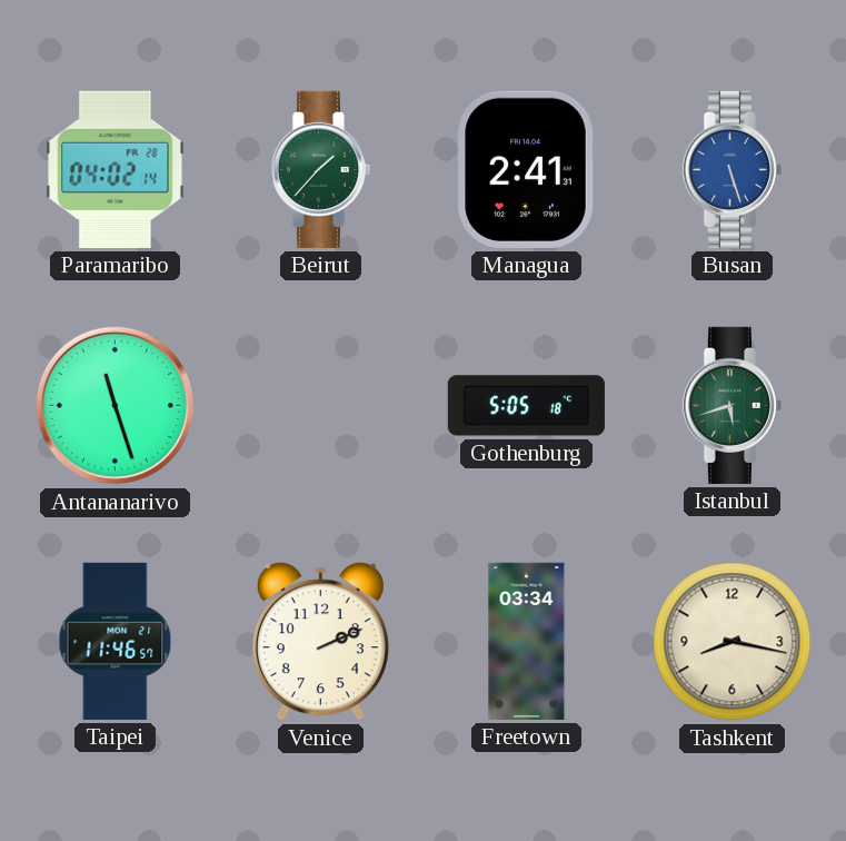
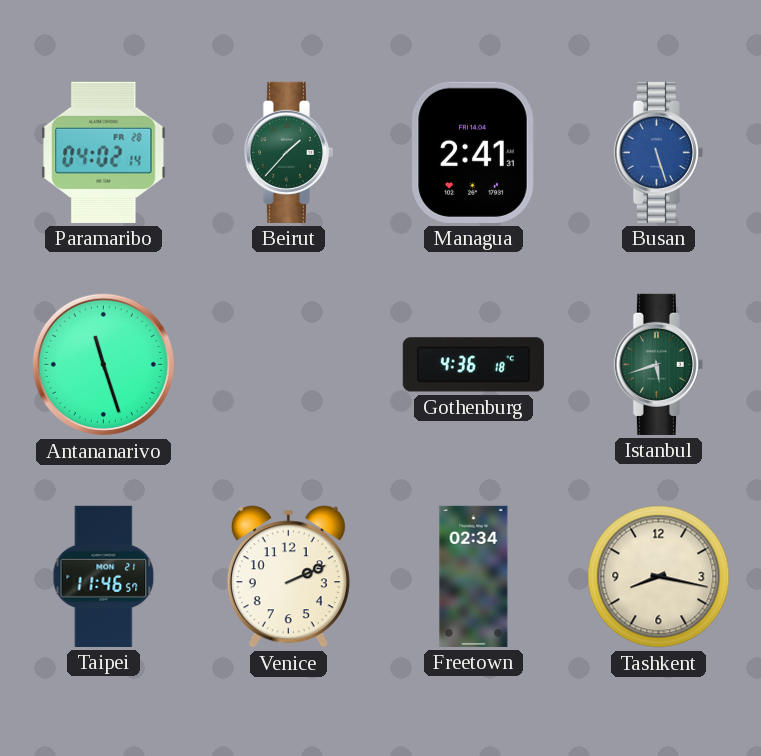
Gothenburg: 5:05 -> 4:36 (473, 365)
Freetown: 03:34 -> 02:34 (474, 576)
